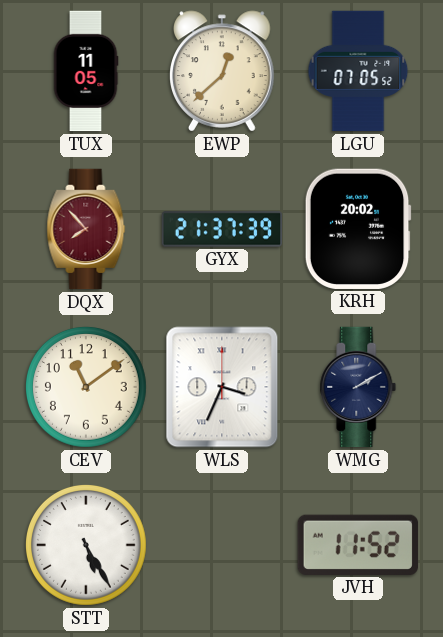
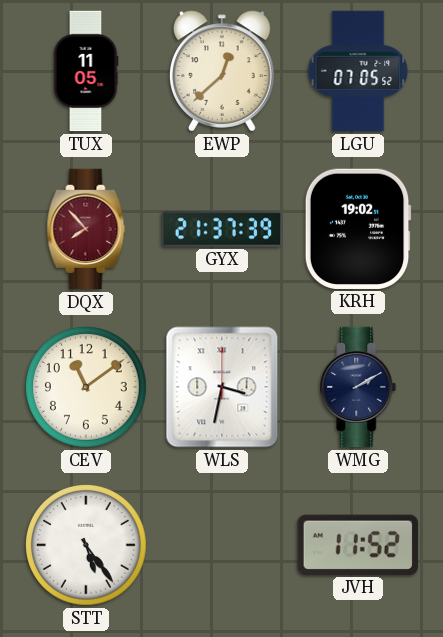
KRH: 20:02 -> 19:02 (358, 229)
WLS: 3:34 -> 3:32 (222, 387)
STT: 5:25 -> 5:24 (86, 545)
